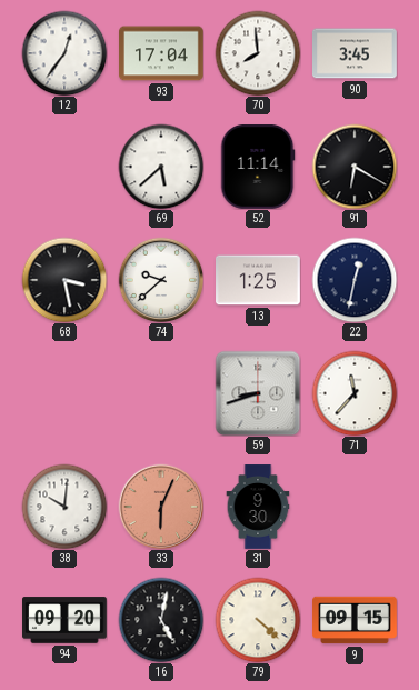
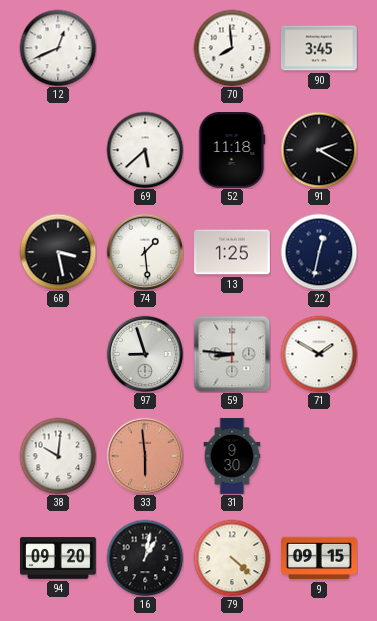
12: 12:36 -> 12:41 (58, 48)
93: 17:04 -> none (162, 53)
52: 11:14 -> 11:18 (232, 151)
91: 6:20 -> 2:20 (319, 150)
74: 9:38 -> 1:29 (145, 252)
97: none -> 8:57 (145, 354)
59: 8:42 -> 8:46 (232, 354)
71: 11:37 -> 1:50 (319, 354)
33: 6:04 -> 5:59 (145, 456)
16: 5:02 -> 1:02 (145, 558)
